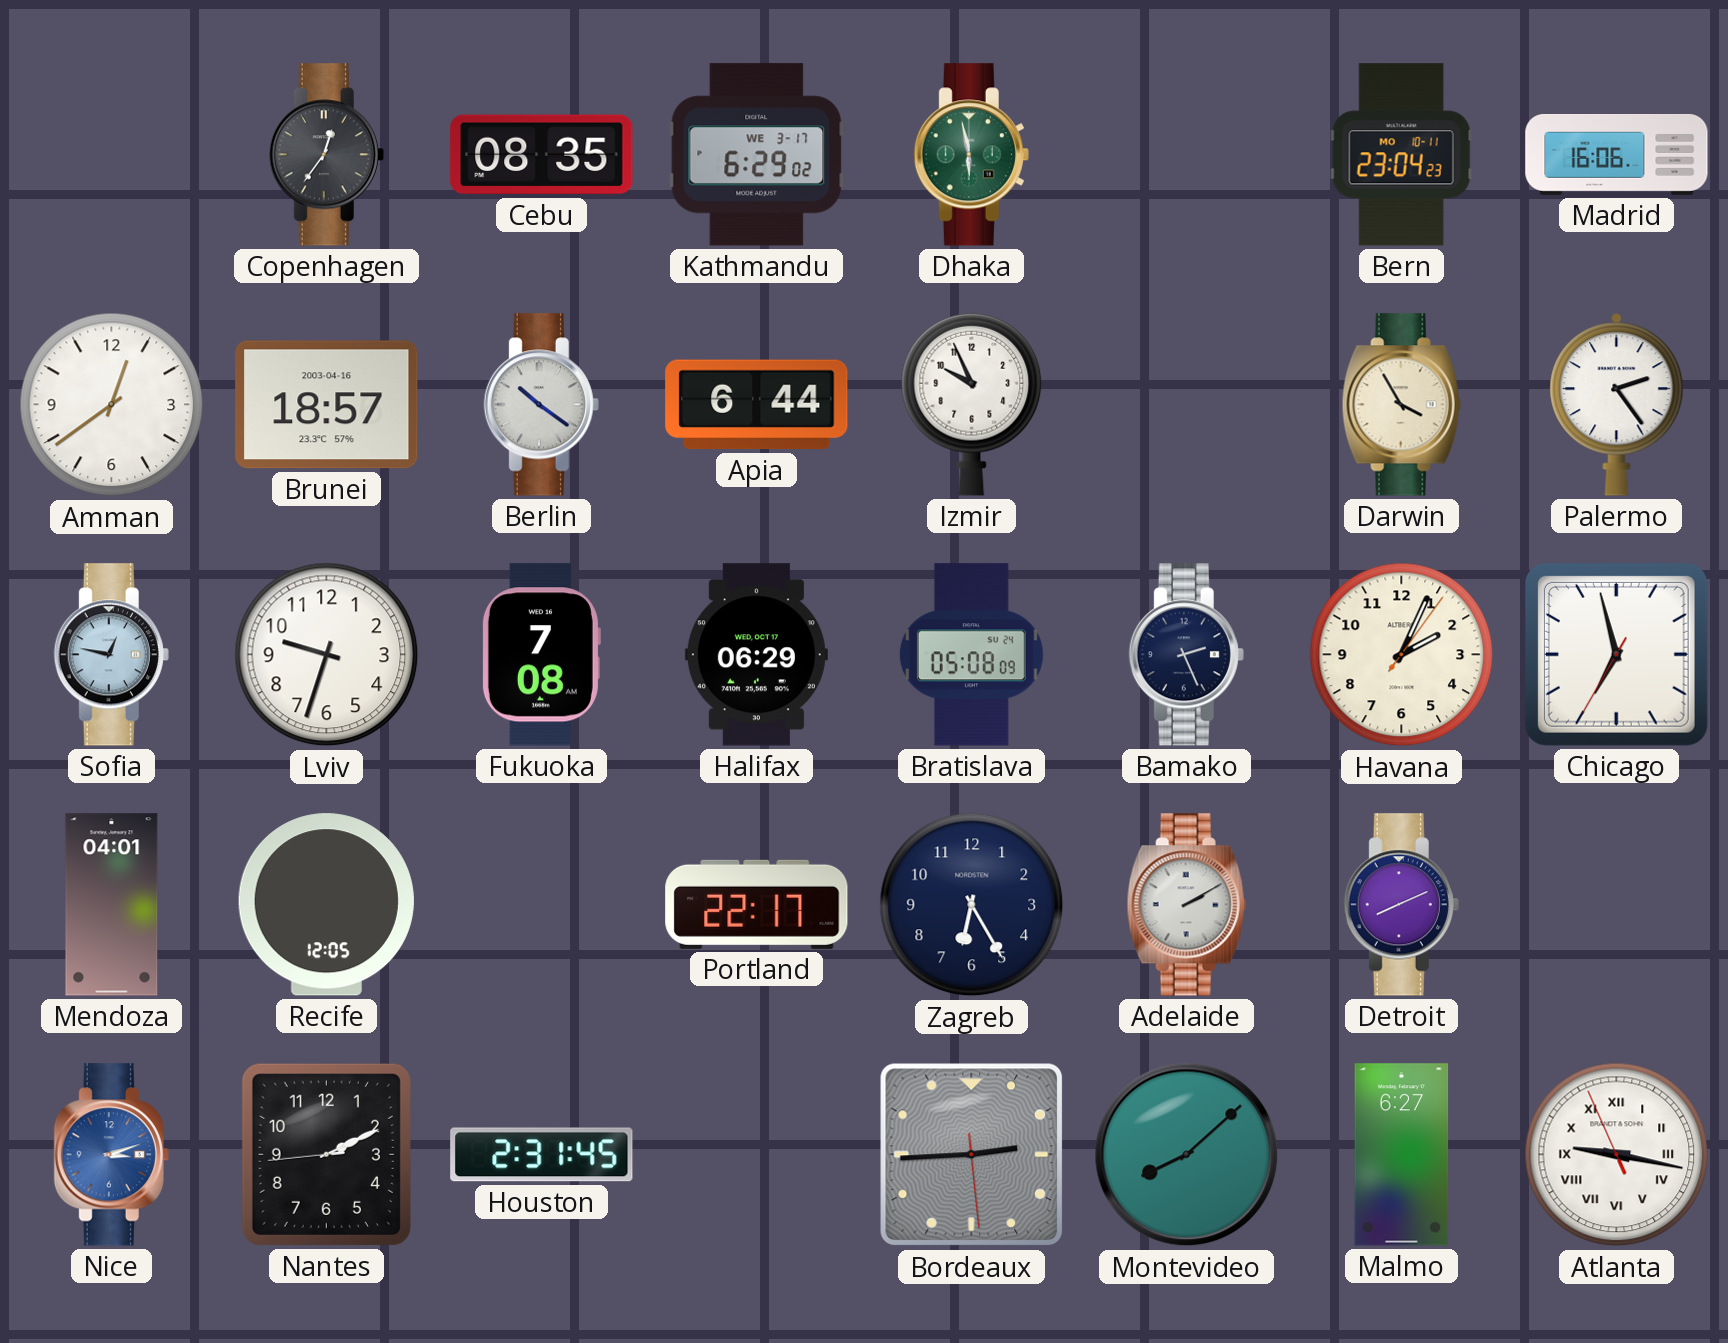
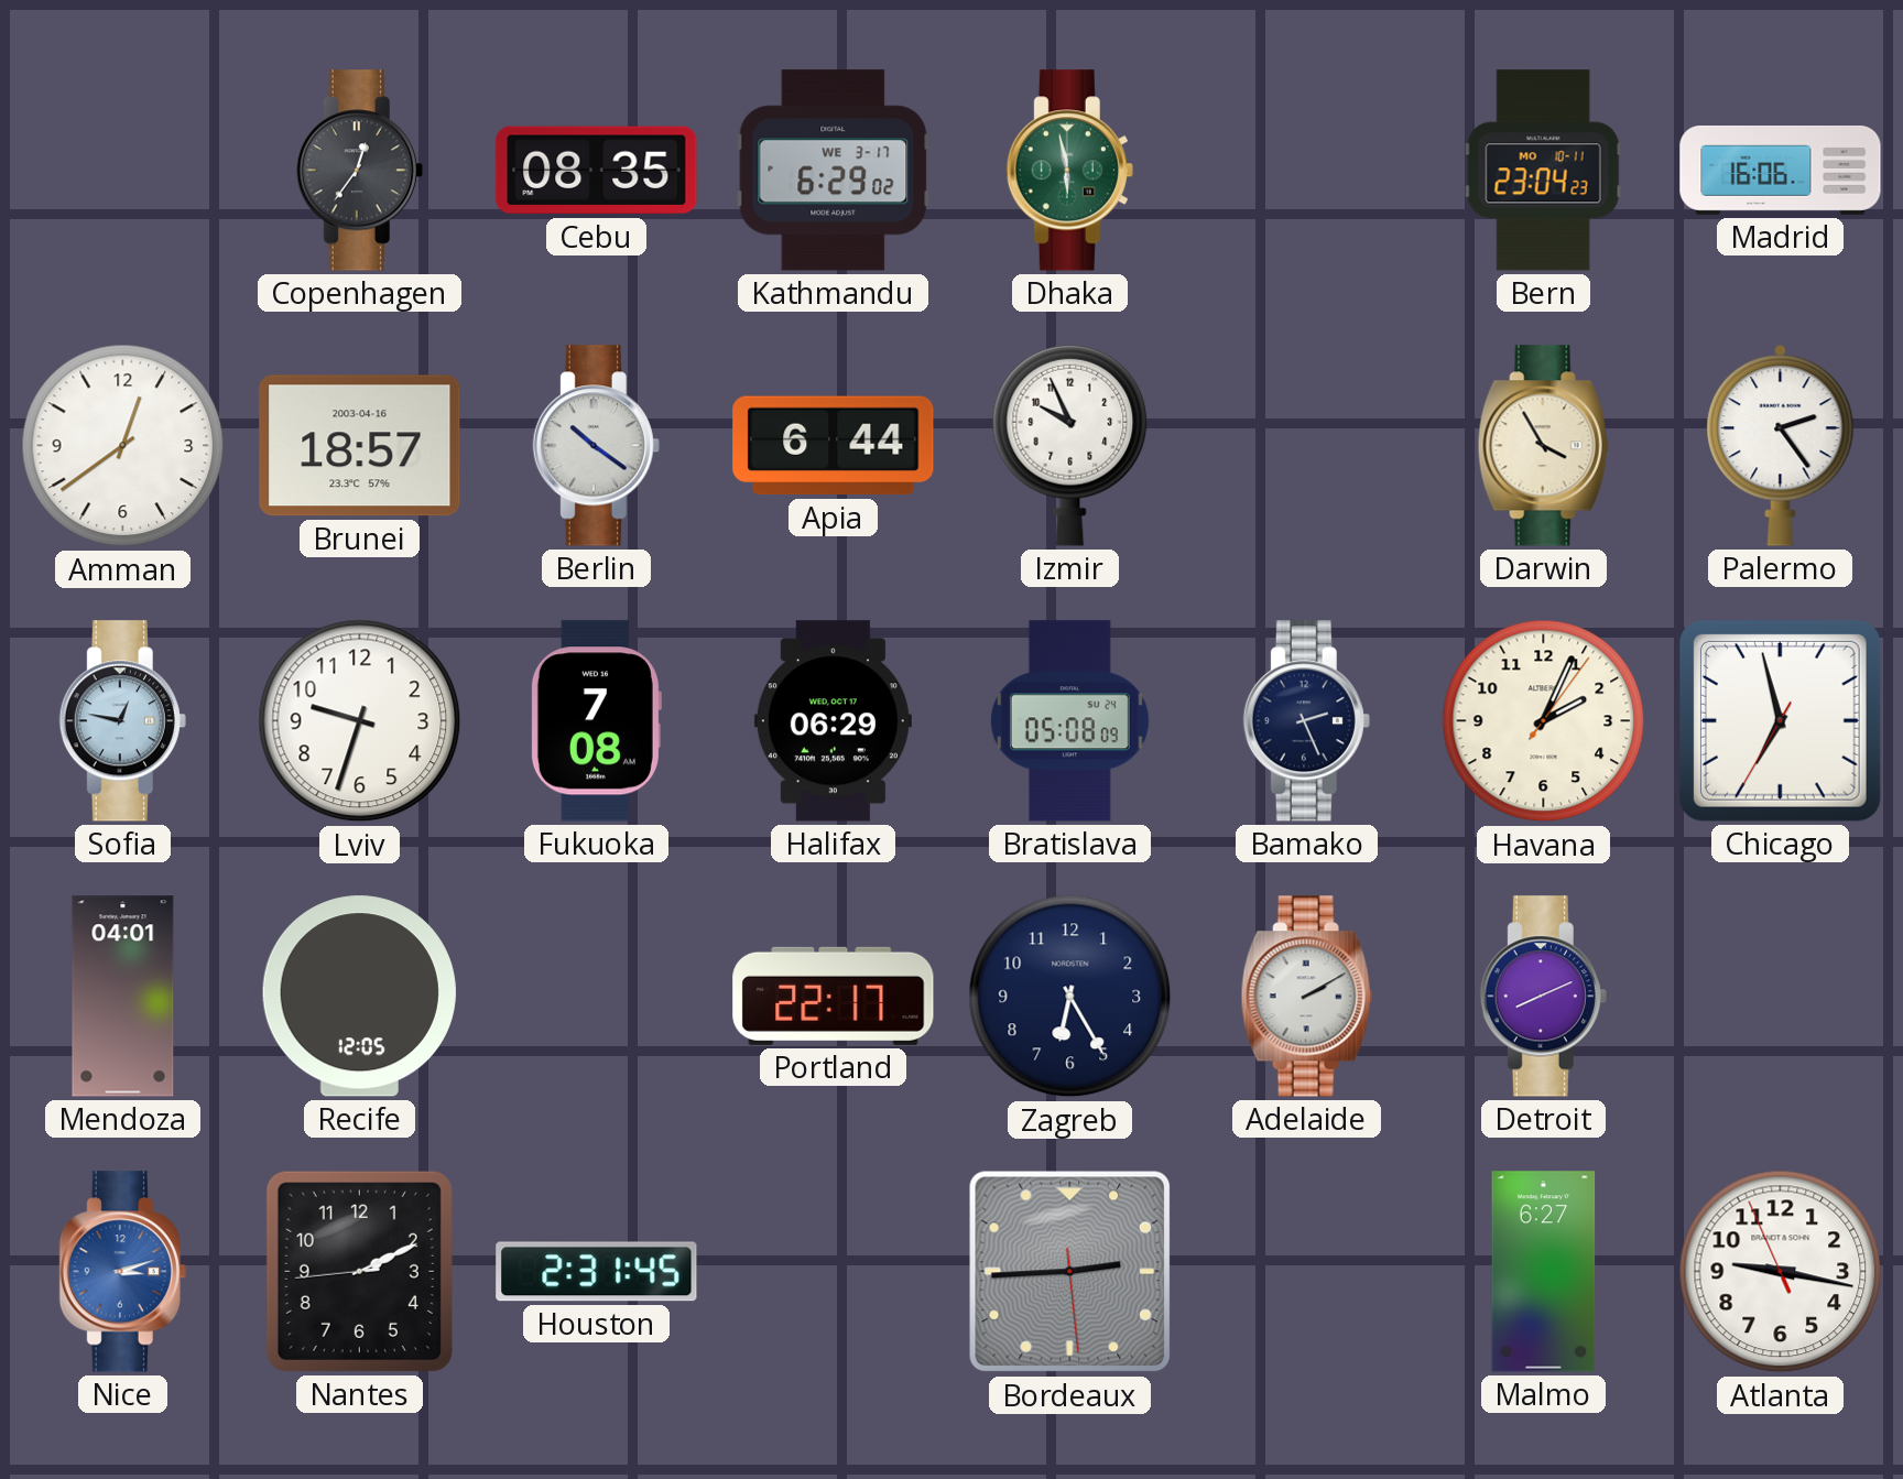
Montevideo: 8:08 -> none (1187, 1155)
Atlanta numerals: Roman -> Arabic (1781, 1272)
